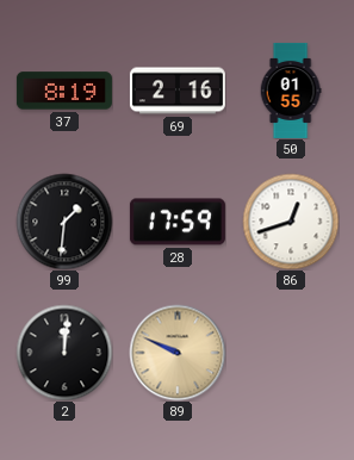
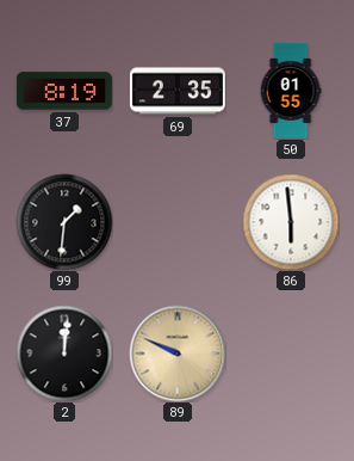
69: 2:16 -> 2:35 (178, 91)
28: 17:59 -> none (178, 222)
86: 12:42 -> 5:59 (291, 222)
